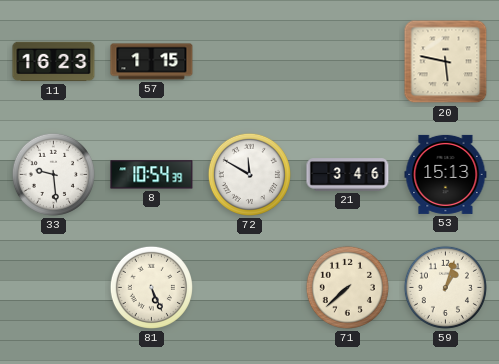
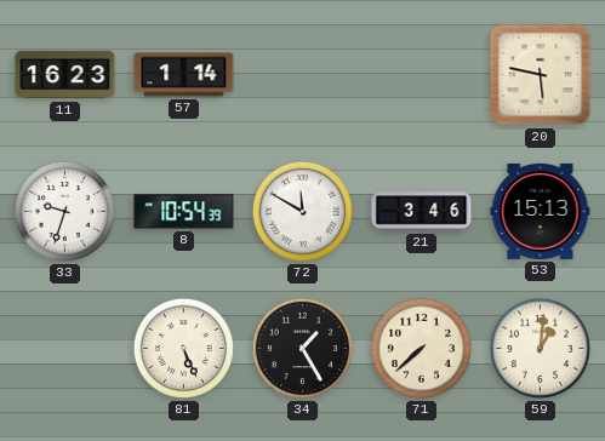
57: 1:15 -> 1:14 (184, 75)
33: 9:29 -> 9:33 (64, 211)
34: none -> 1:25 (302, 348)
59: 1:03 -> 1:01 (540, 348)
